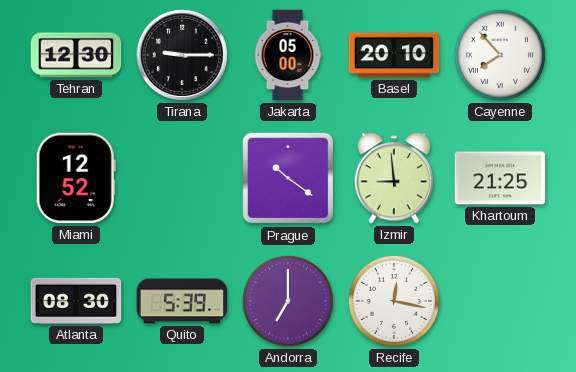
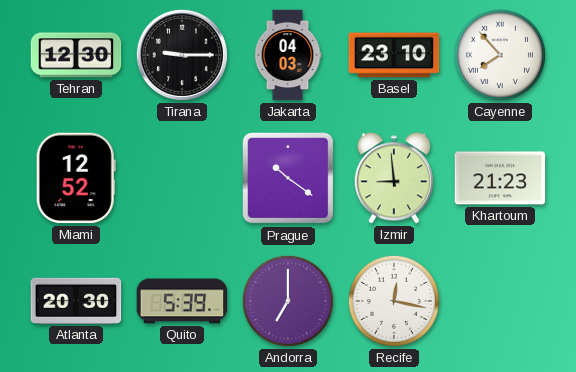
Jakarta: 05:00 -> 04:03 (288, 55)
Basel: 20:10 -> 23:10 (394, 55)
Khartoum: 21:25 -> 21:23 (500, 178)
Atlanta: 08:30 -> 20:30 (76, 301)
